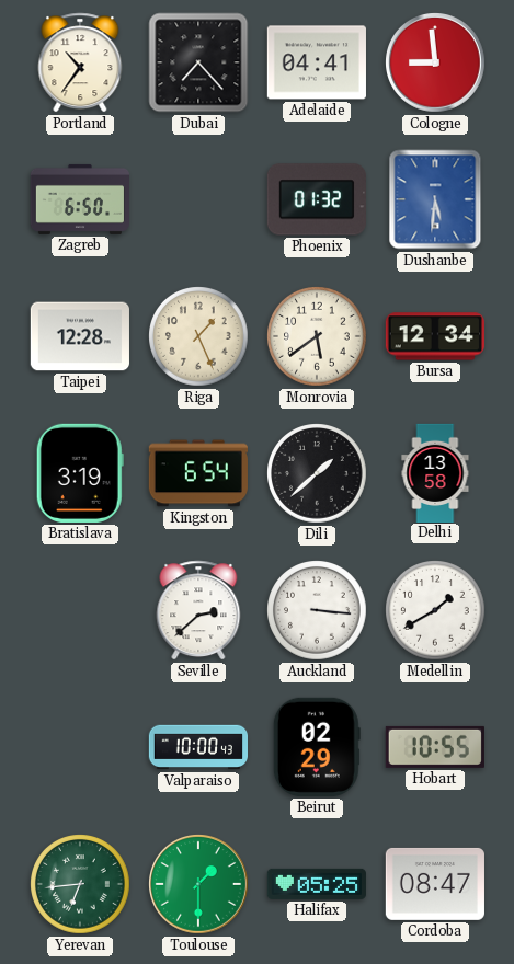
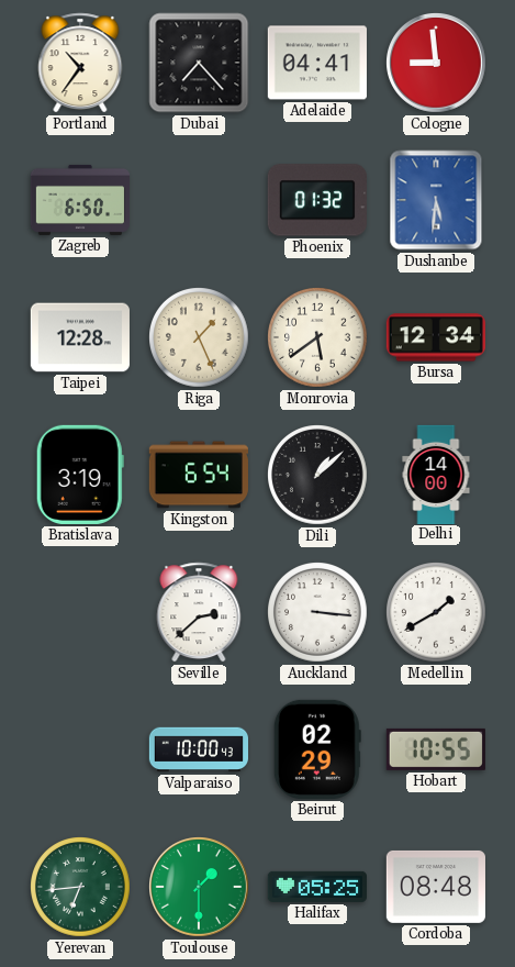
Dili: 1:38 -> 1:08 (317, 475)
Delhi: 13:58 -> 14:00 (436, 474)
Cordoba: 08:47 -> 08:48 (436, 887)
